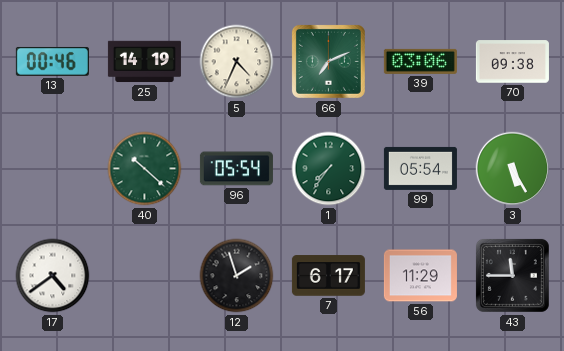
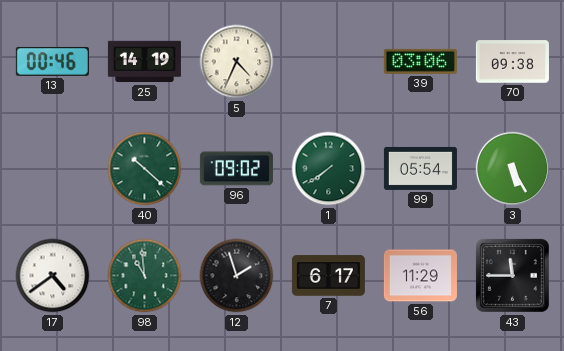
66: 7:11 -> none (328, 61)
96: 05:54 -> 09:02 (236, 169)
1: 7:36 -> 7:39 (329, 169)
98: none -> 10:59 (145, 276)
